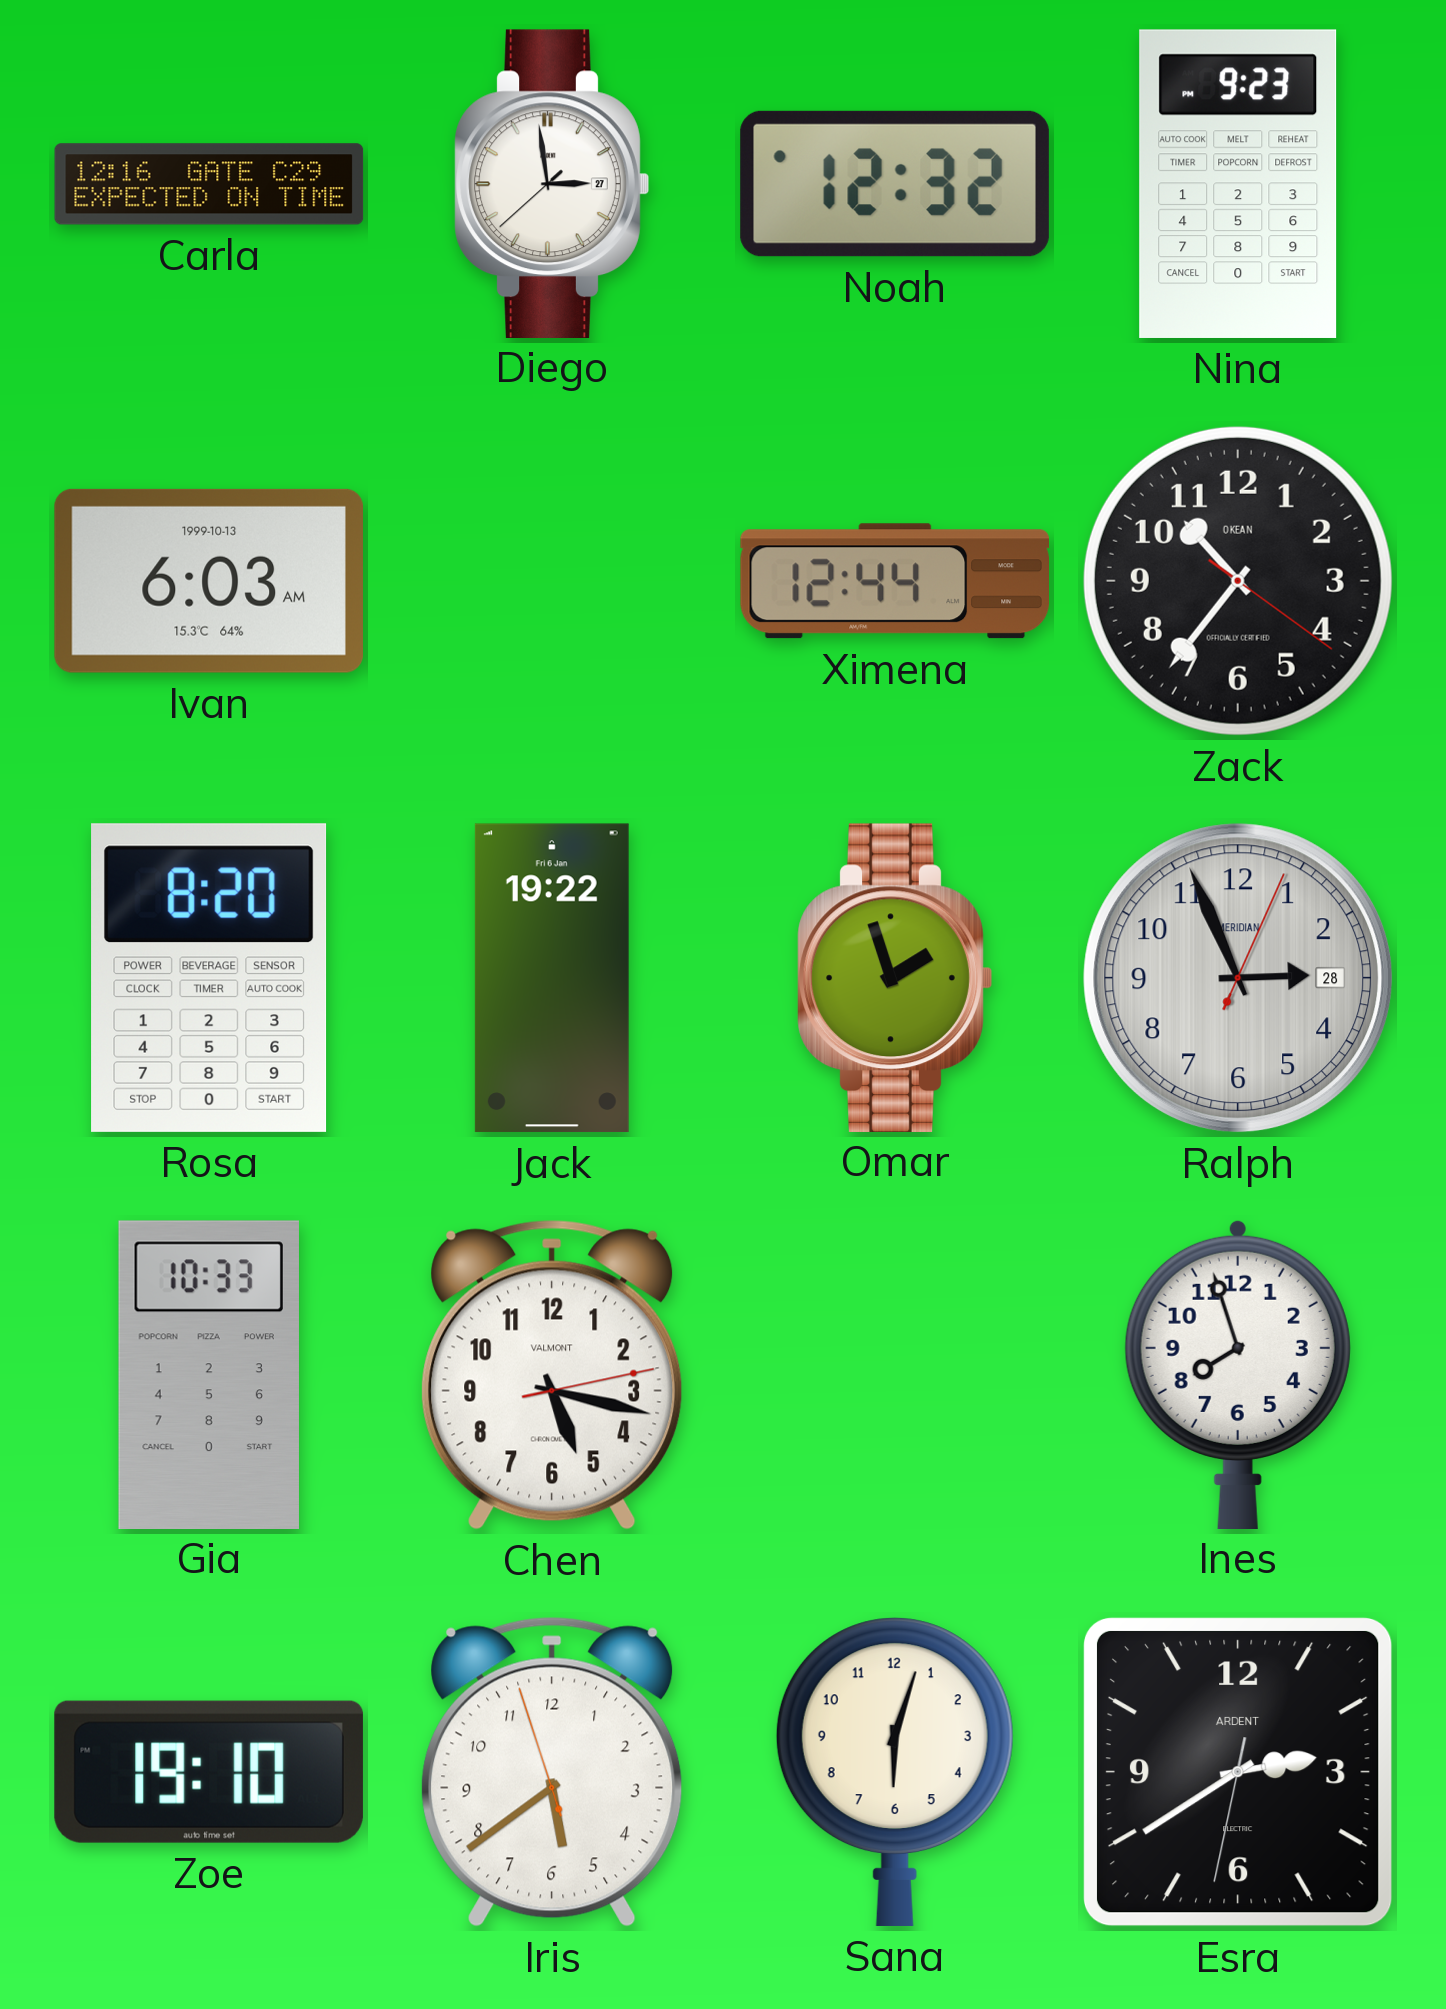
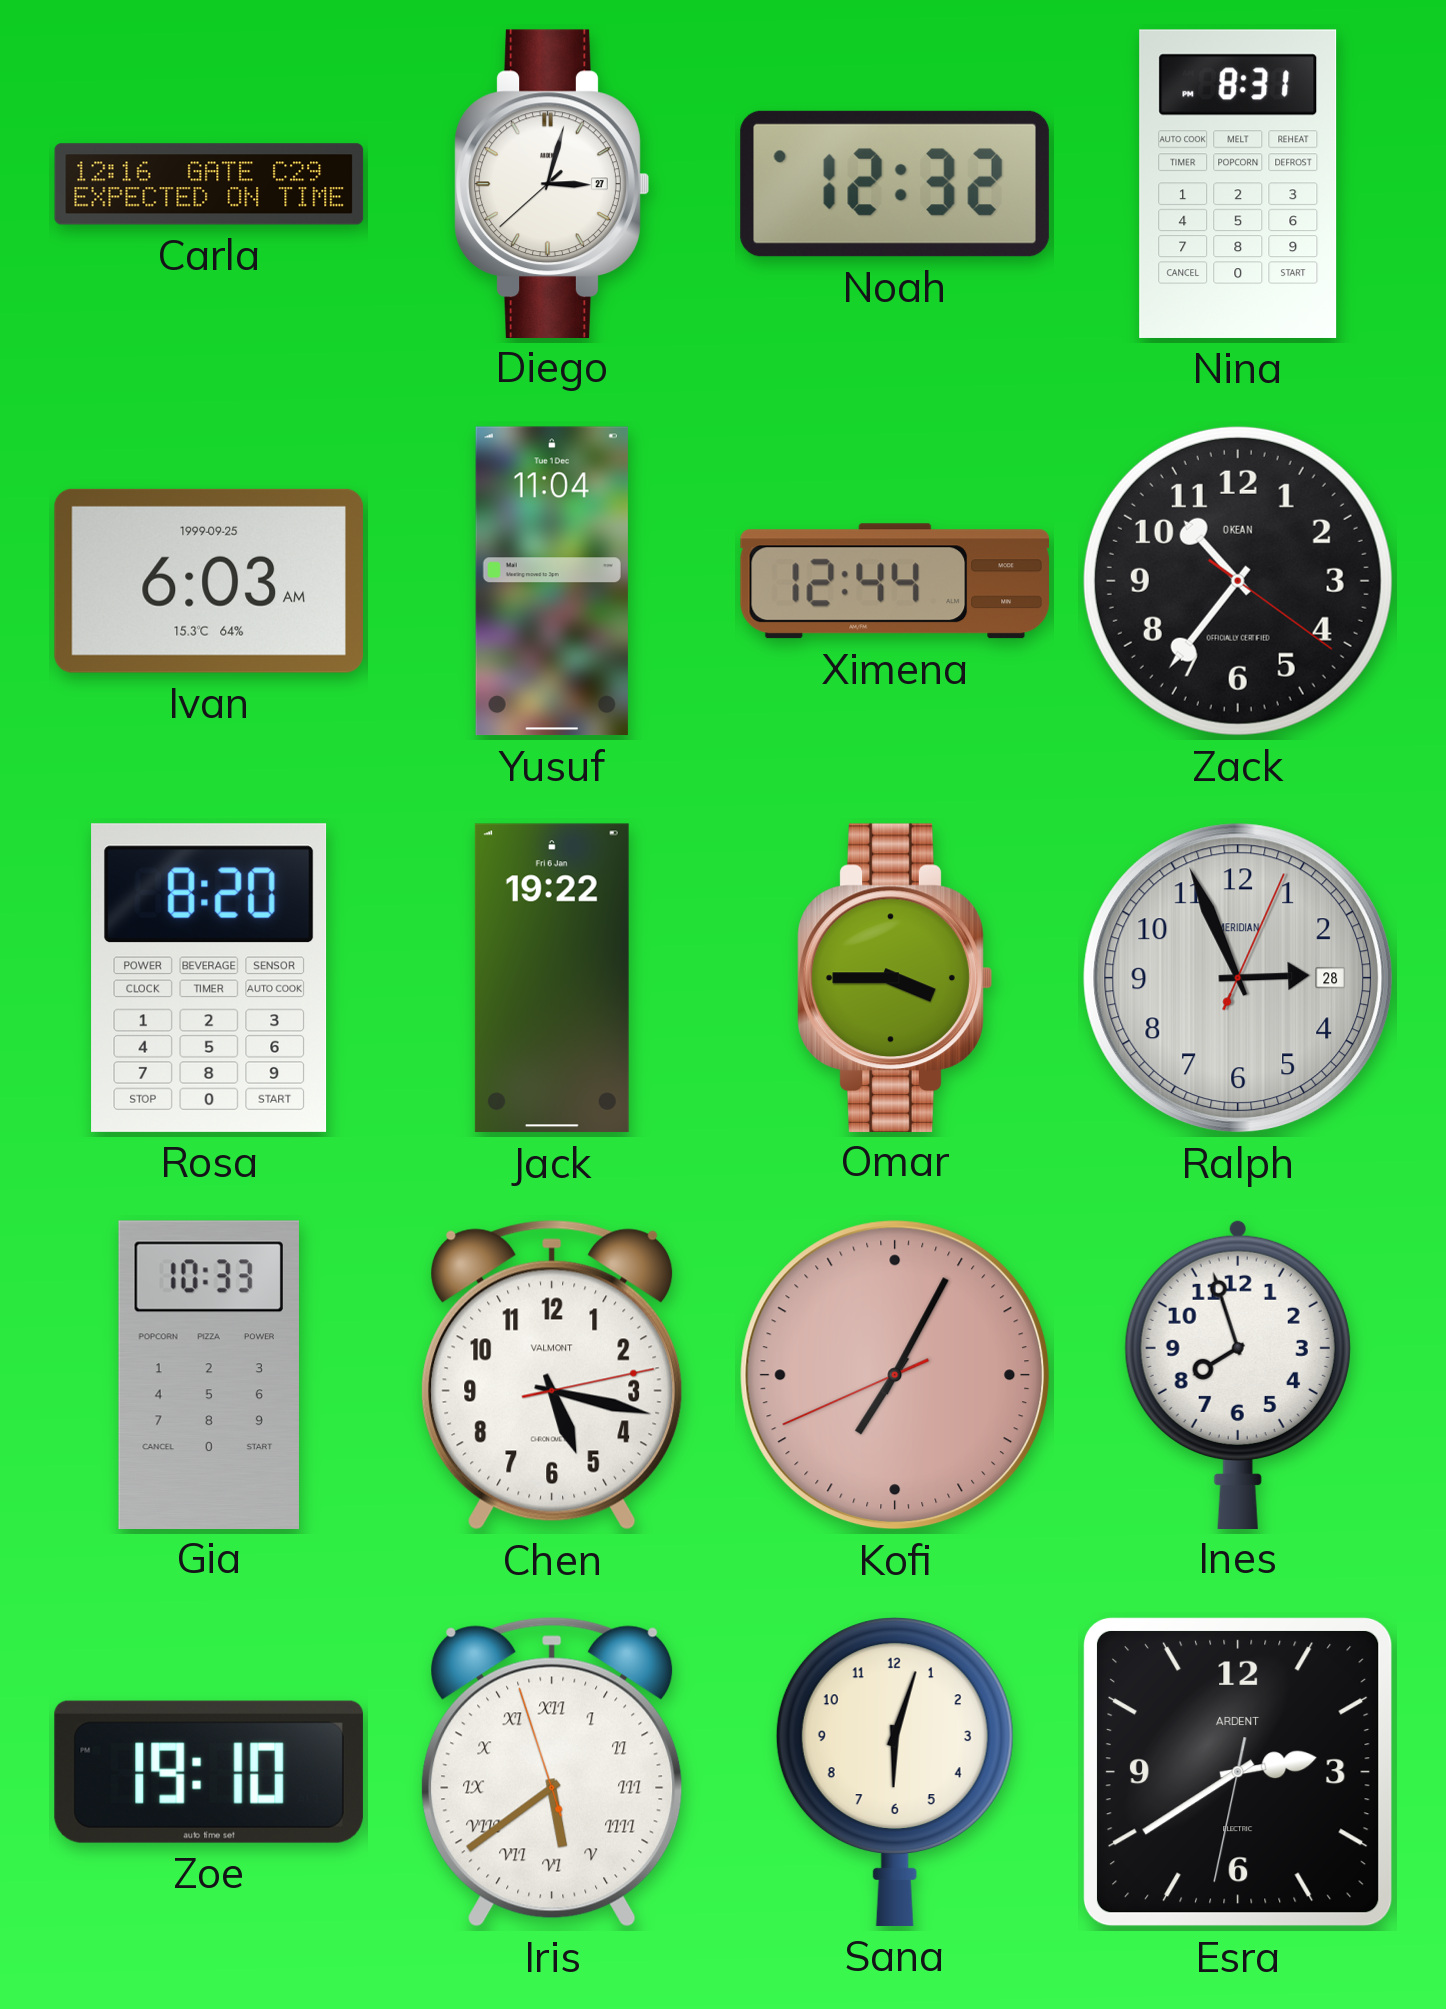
Diego: 2:58 -> 3:02 (552, 183)
Nina: 9:23 -> 8:31 (1238, 184)
Ivan date: 1999-10-13 -> 1999-09-25 (209, 581)
Yusuf: none -> 11:04 (552, 581)
Omar: 1:57 -> 3:45 (895, 977)
Kofi: none -> 7:04 (895, 1375)
Iris numerals: Arabic -> Roman (552, 1772)
